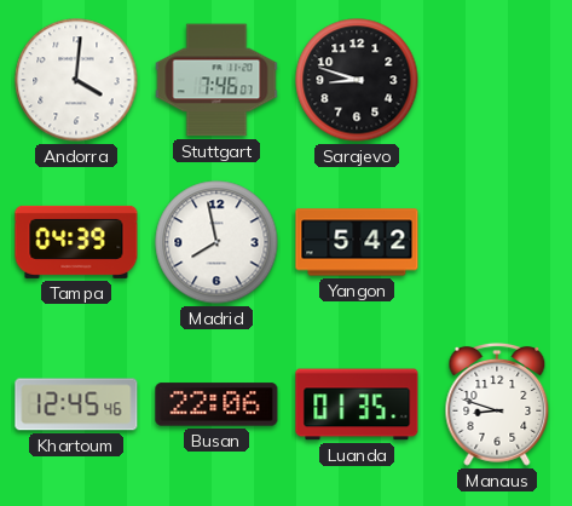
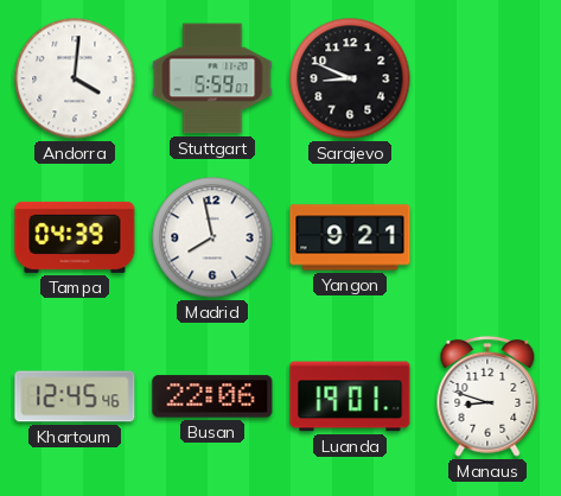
Stuttgart: 7:46 -> 5:59 (212, 78)
Sarajevo: 8:48 -> 8:49 (350, 78)
Yangon: 5:42 -> 9:21 (350, 237)
Luanda: 01:35 -> 19:01 (350, 396)
